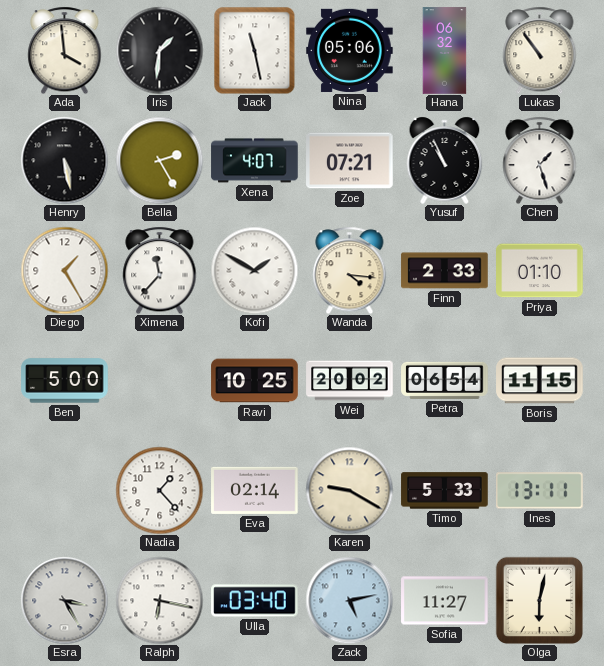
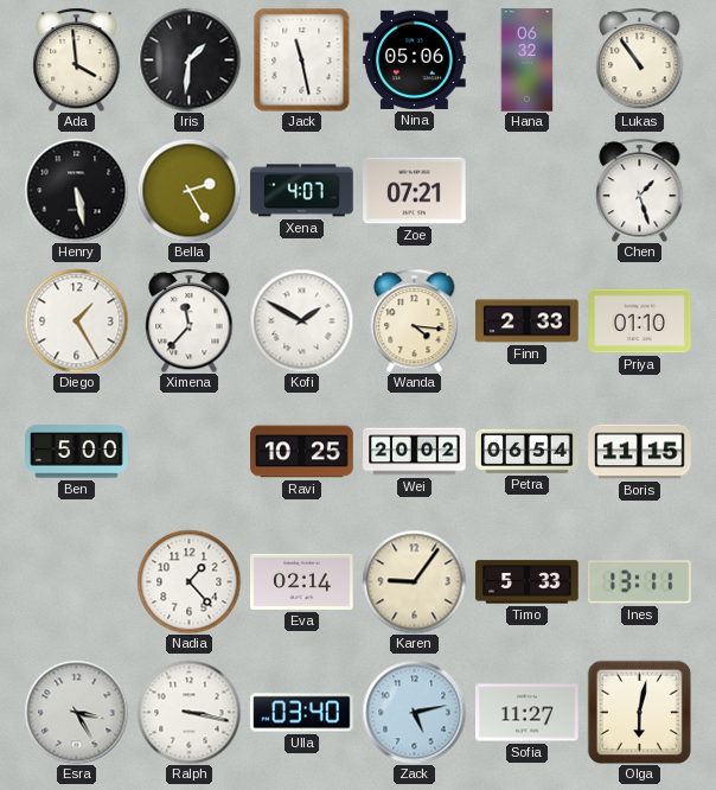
Yusuf: 10:56 -> none (445, 160)
Karen: 9:20 -> 9:06 (414, 581)
Ralph: 6:17 -> 3:17 (188, 712)
